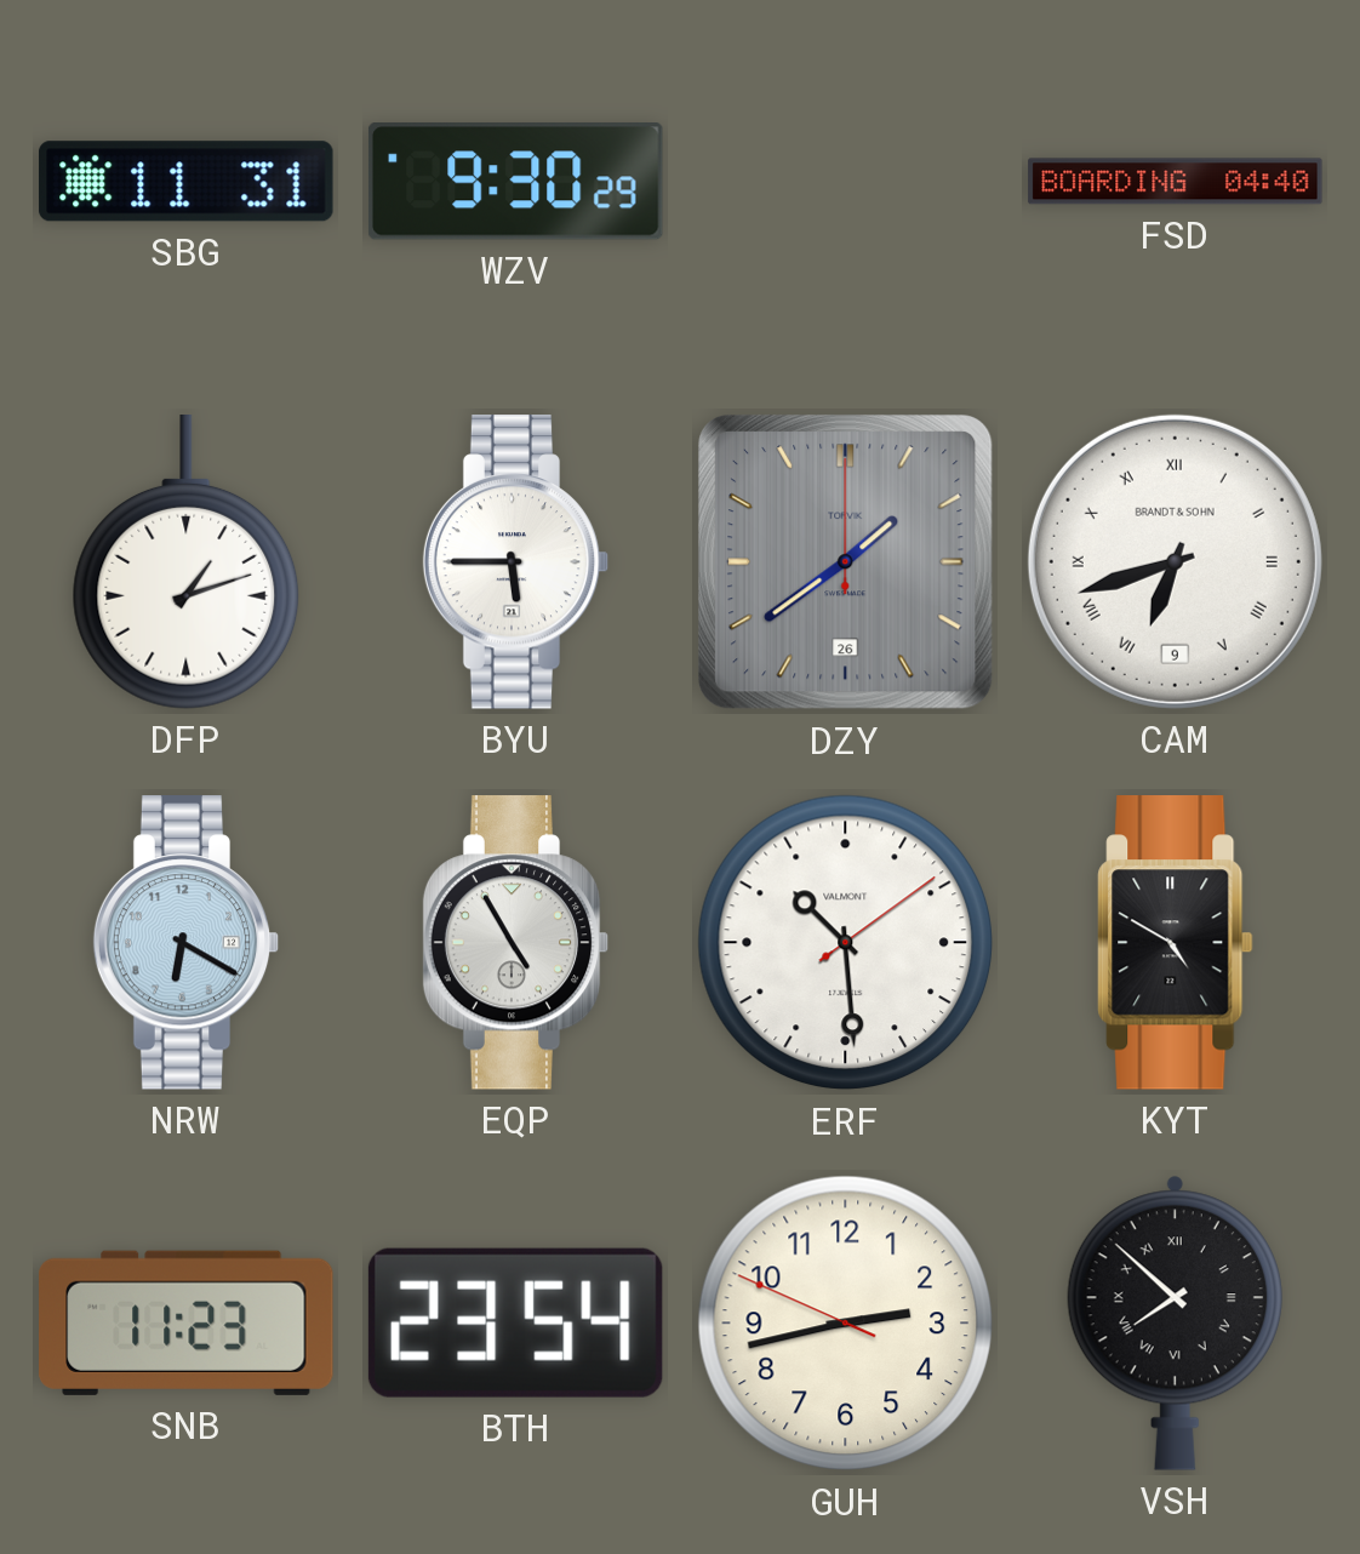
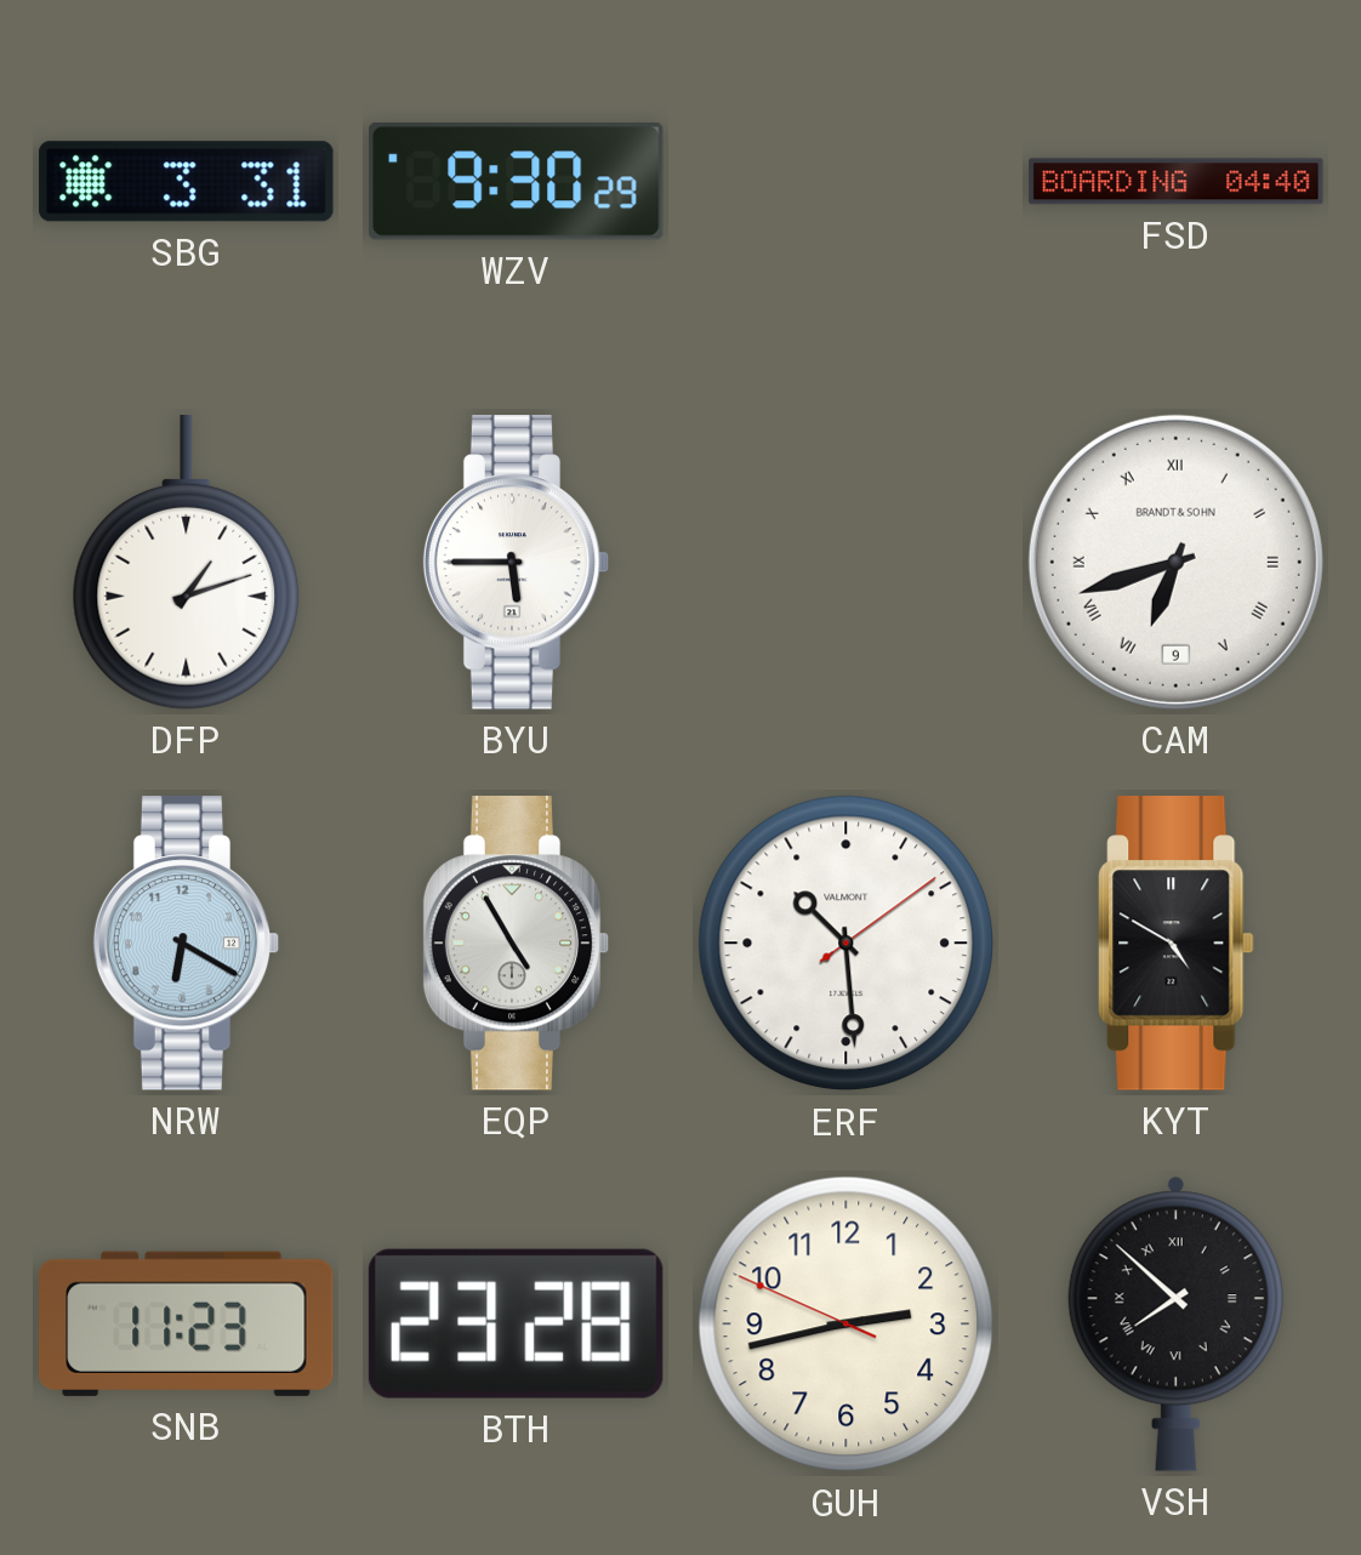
SBG: 11:31 -> 3:31 (187, 182)
DZY: 1:39 -> none (846, 562)
BTH: 23:54 -> 23:28 (516, 1323)
